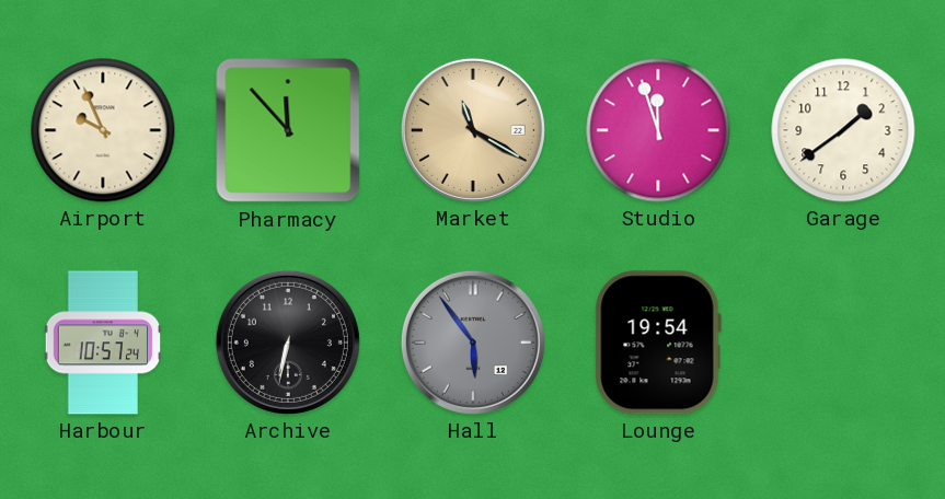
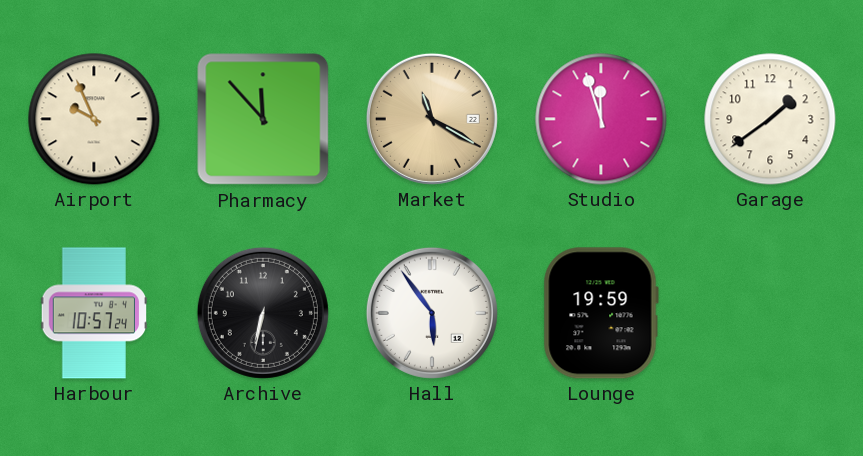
Hall dial: grey -> white (432, 313)
Lounge: 19:54 -> 19:59 (601, 313)
